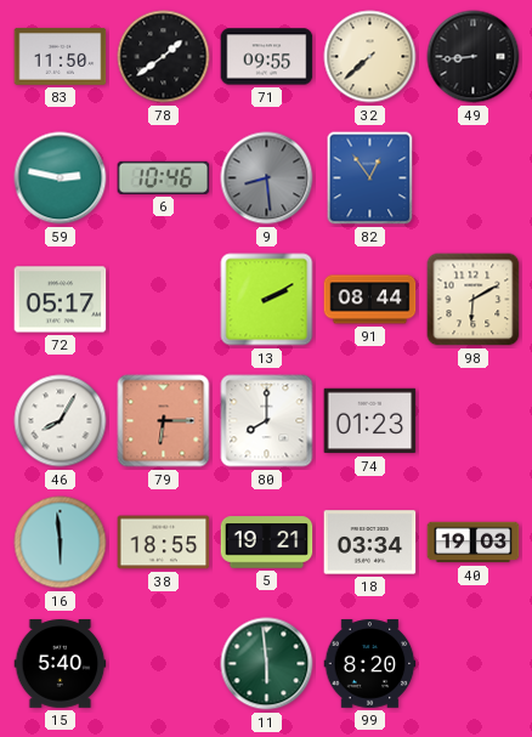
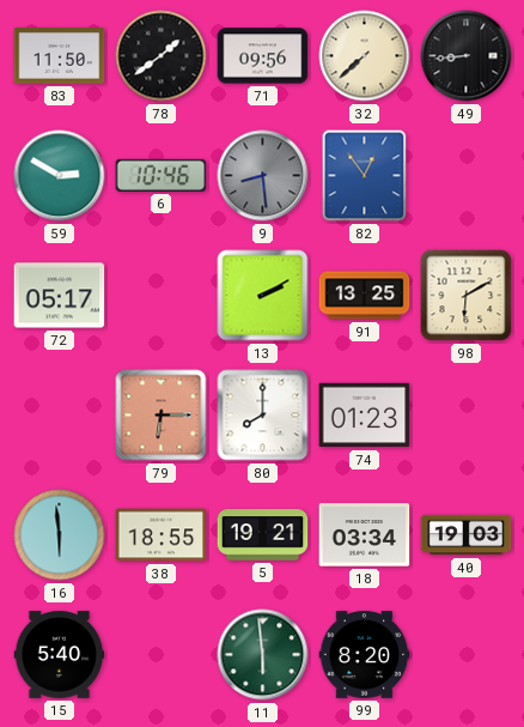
71: 09:55 -> 09:56 (263, 56)
59: 2:47 -> 2:50 (60, 176)
91: 08:44 -> 13:25 (365, 296)
46: 8:05 -> none (61, 421)
